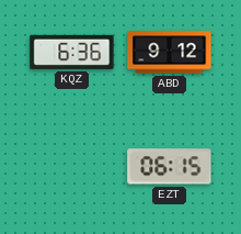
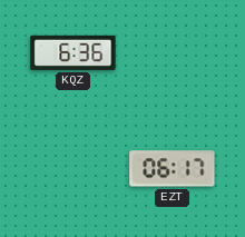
ABD: 9:12 -> none (170, 53)
EZT: 06:15 -> 06:17 (173, 169)
